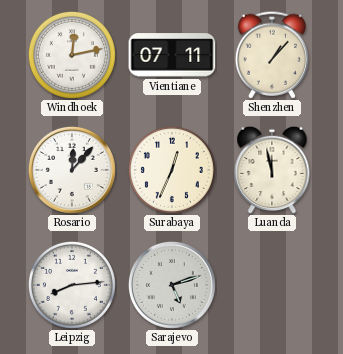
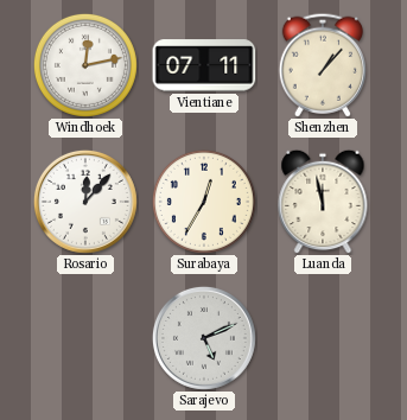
Surabaya: 12:34 -> 12:35 (204, 202)
Leipzig: 8:14 -> none (72, 285)
Sarajevo: 5:12 -> 5:11 (204, 338)
